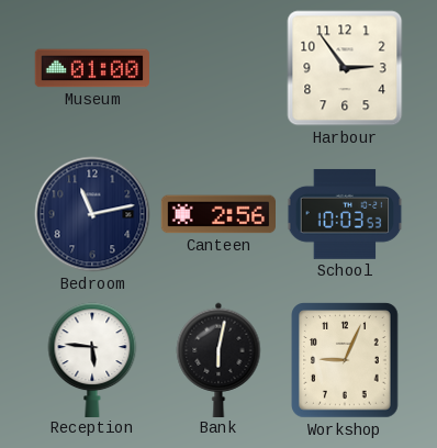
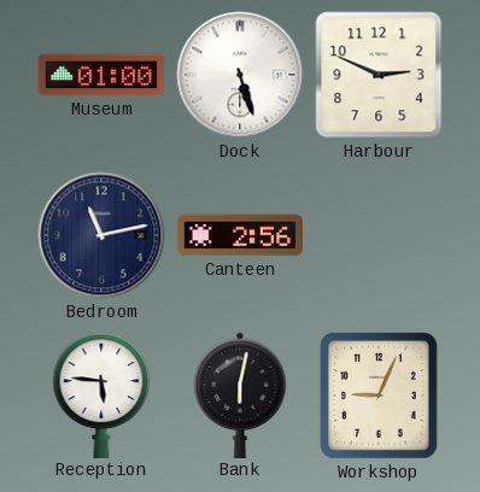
Dock: none -> 5:27 (240, 75)
Harbour: 2:54 -> 2:49 (379, 75)
School: 10:03 -> none (345, 214)
